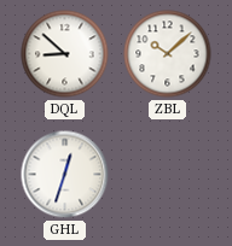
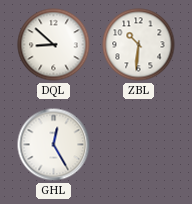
ZBL: 10:08 -> 10:31 (139, 45)
GHL: 12:33 -> 12:25 (54, 145)
